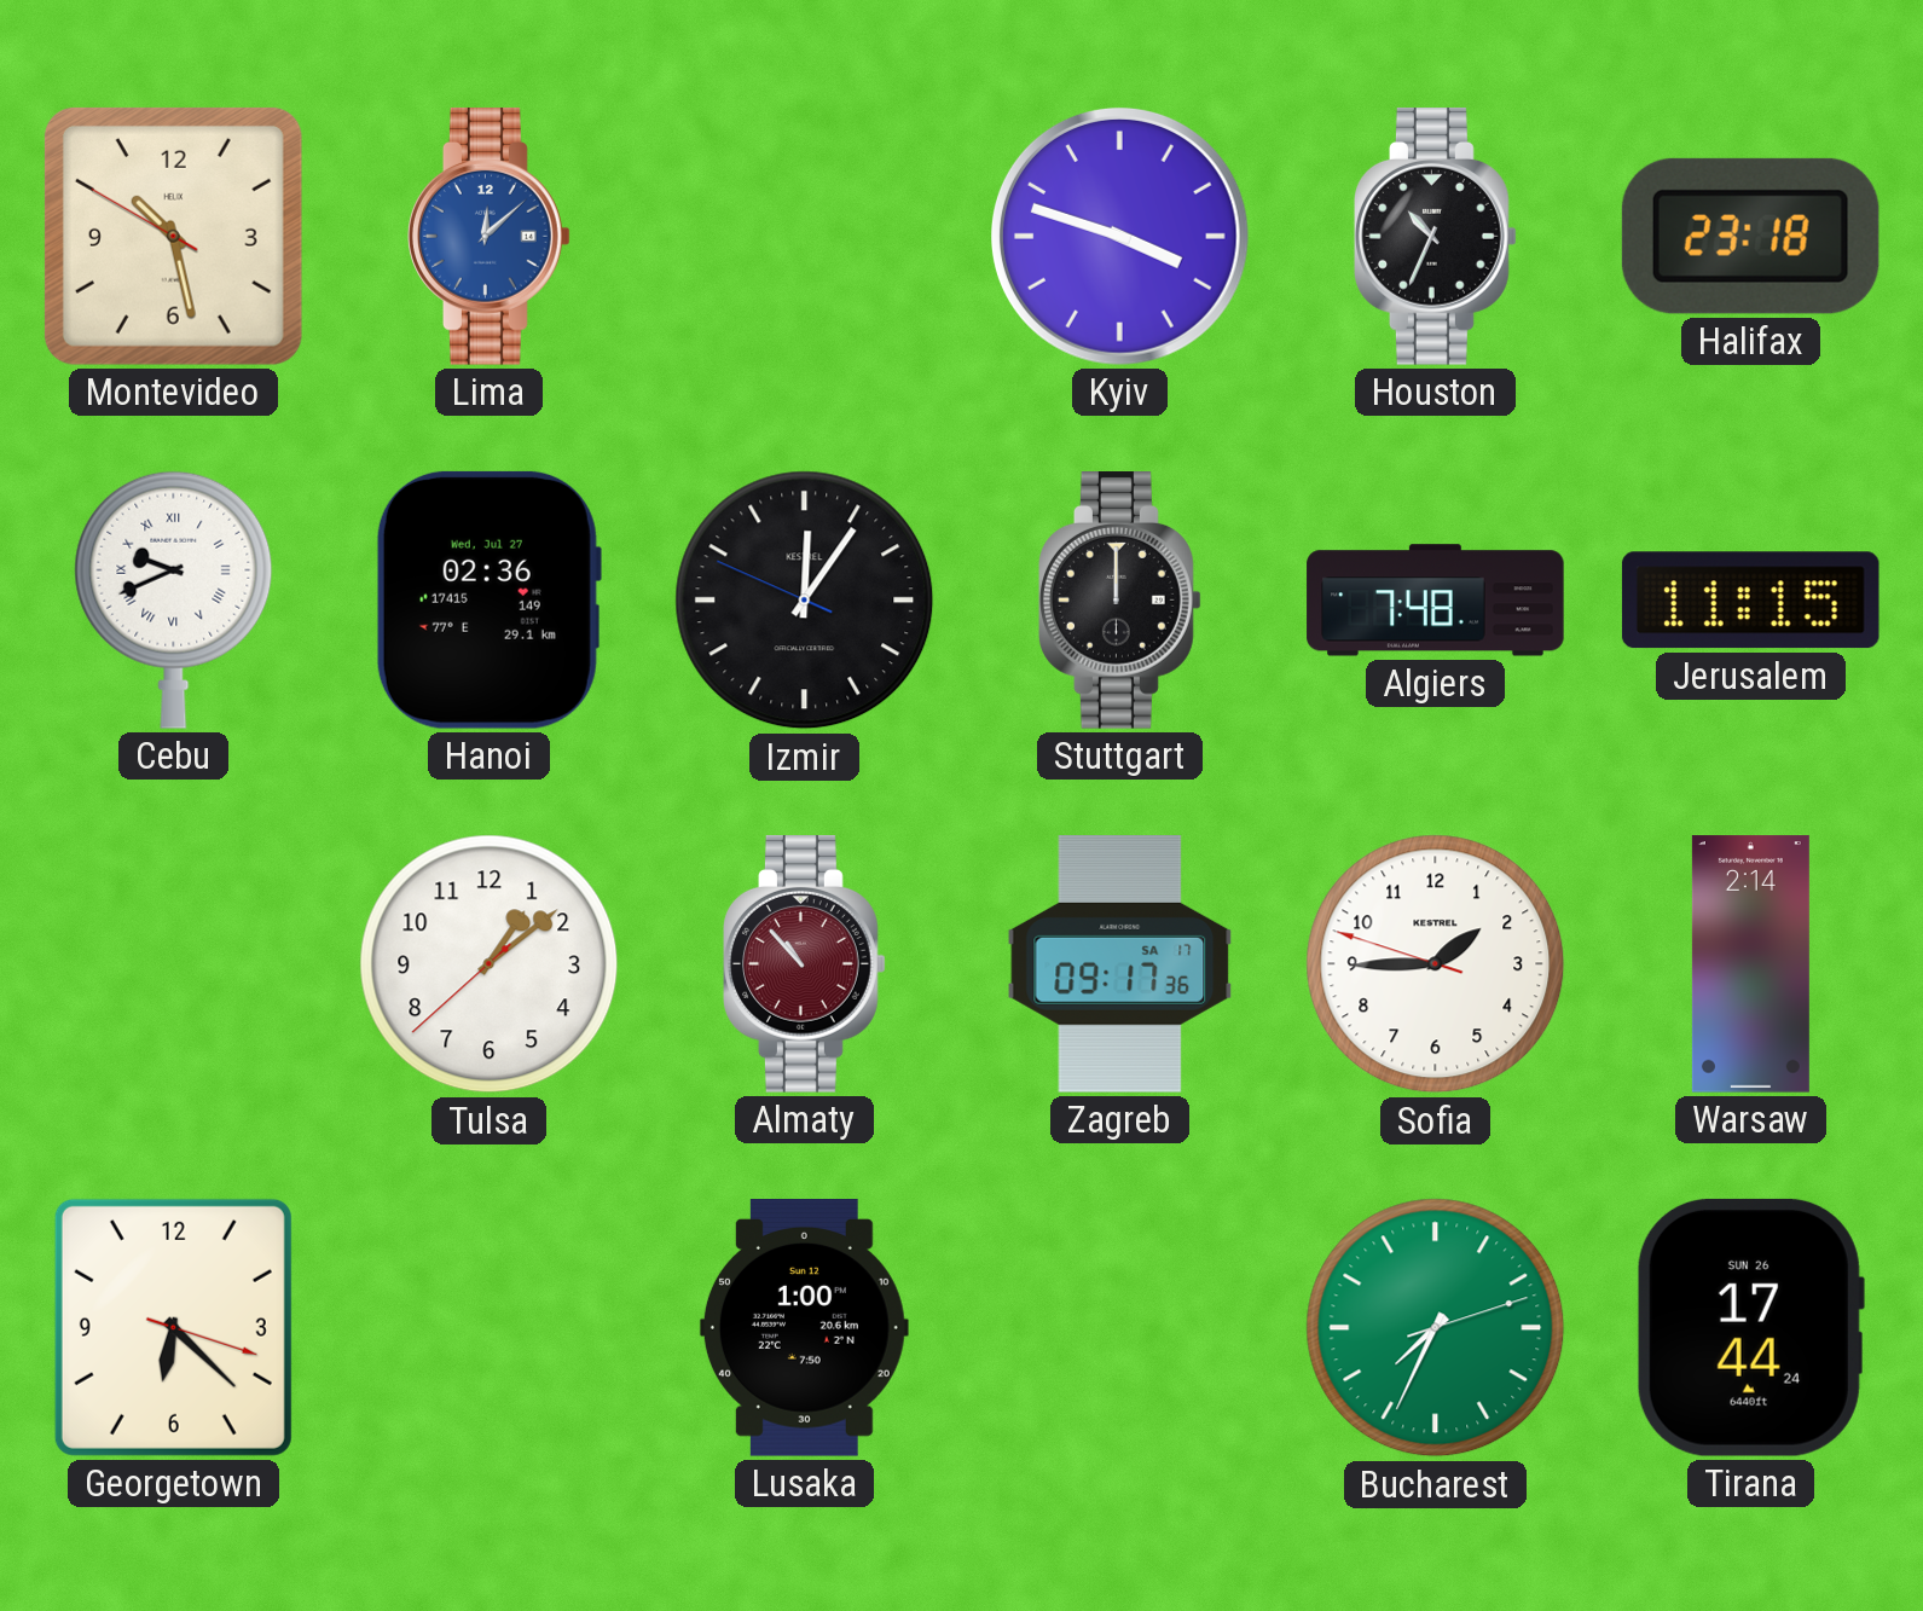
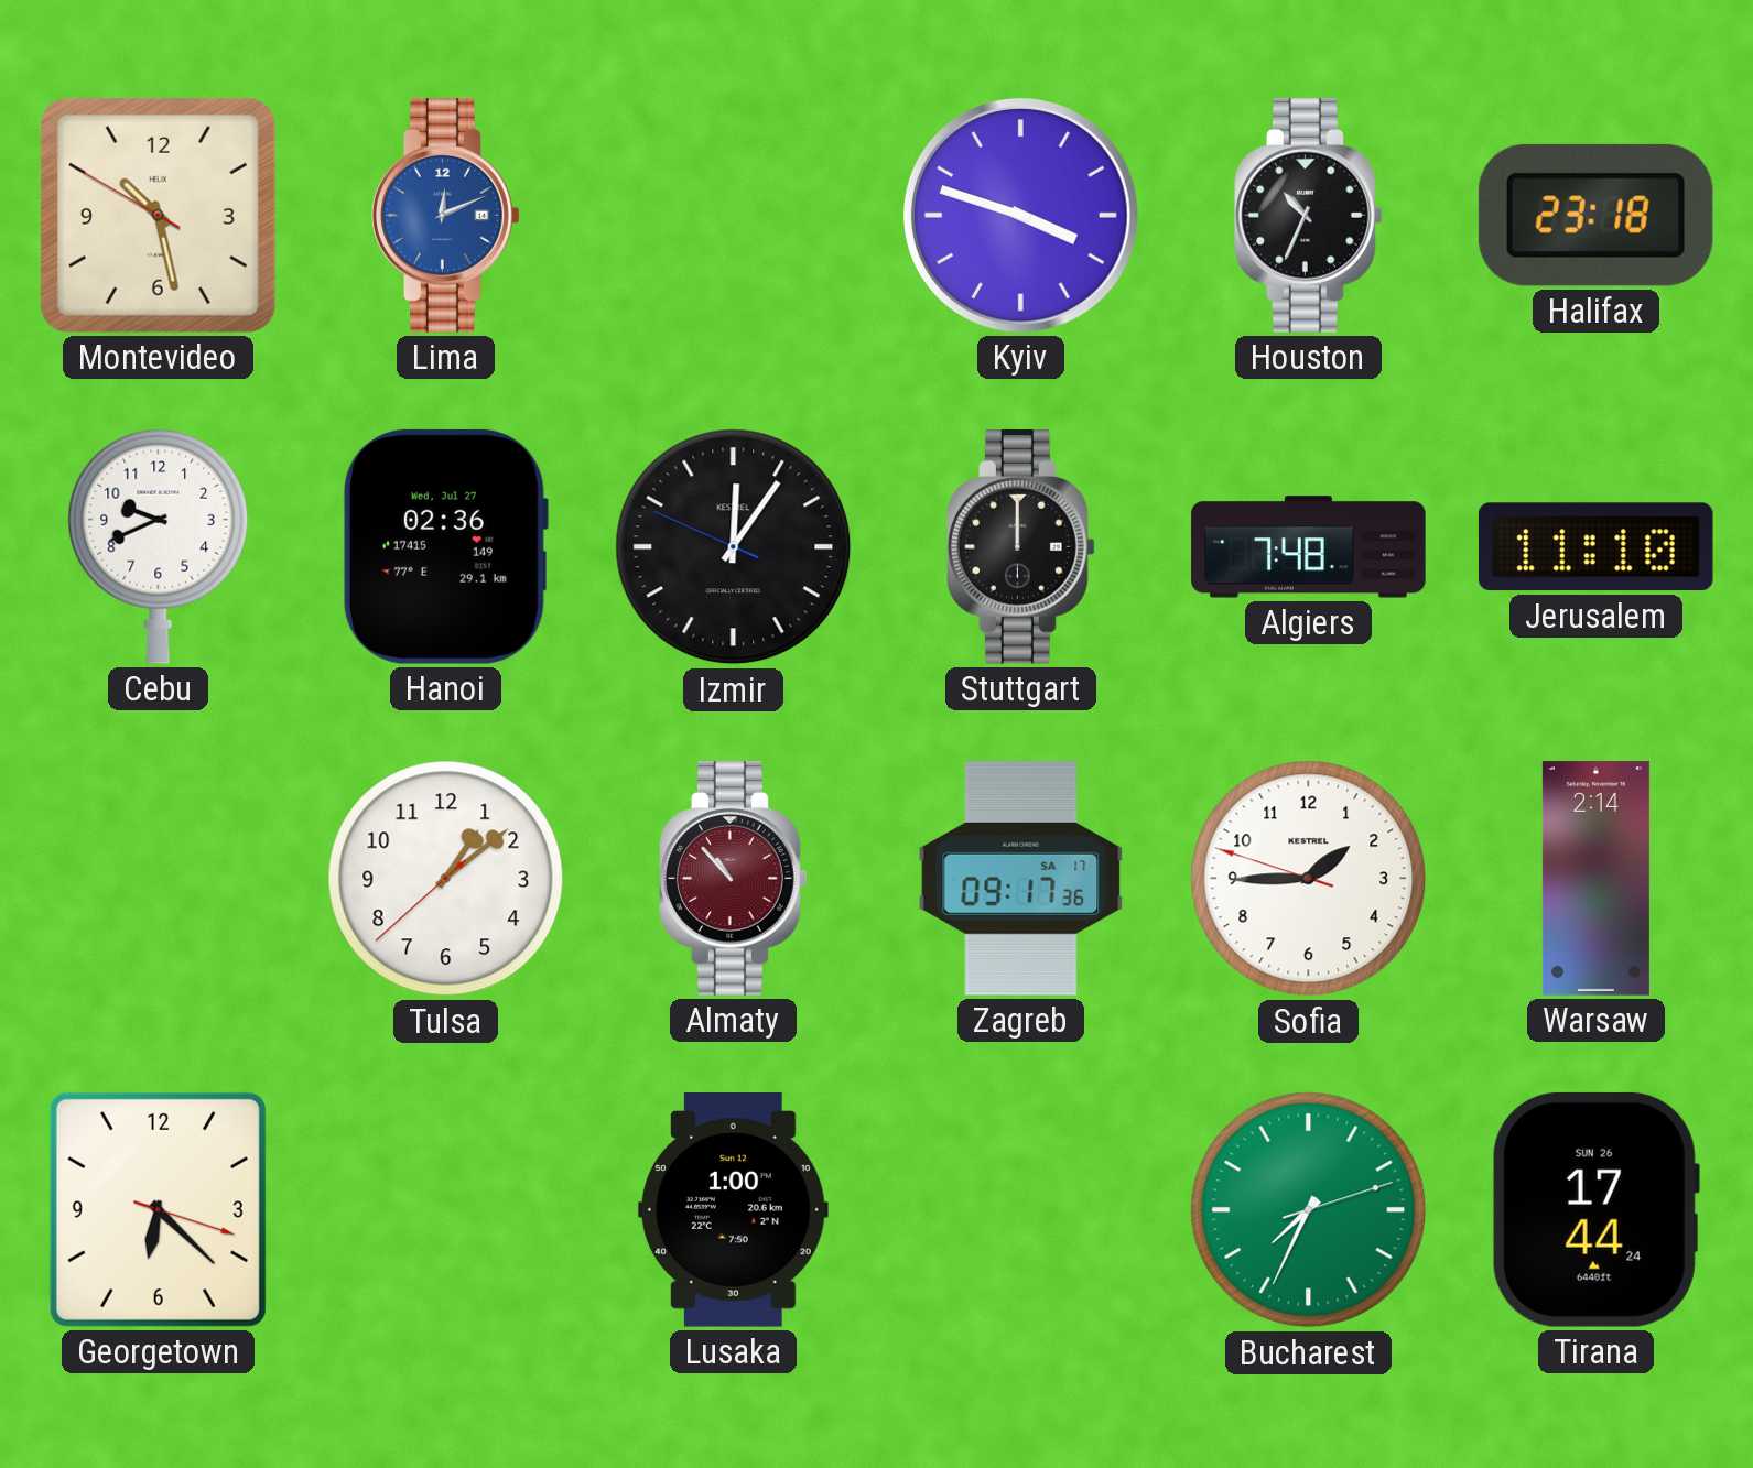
Lima: 12:08 -> 12:11 (446, 216)
Cebu numerals: Roman -> Arabic (159, 546)
Jerusalem: 11:15 -> 11:10 (1595, 547)
